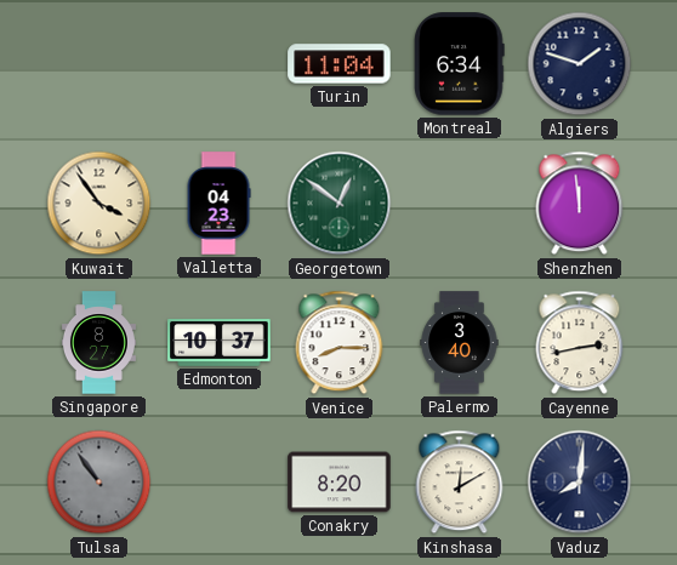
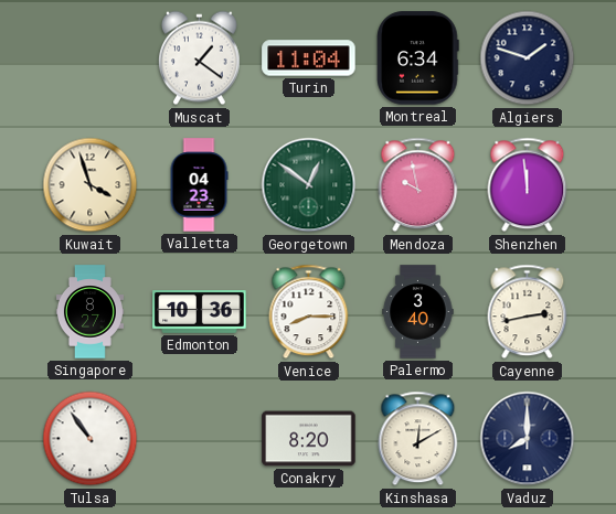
Muscat: none -> 1:21 (199, 58)
Kuwait: 3:54 -> 3:57 (91, 185)
Mendoza: none -> 9:58 (418, 185)
Edmonton: 10:37 -> 10:36 (200, 312)
Tulsa dial: grey -> white (91, 439)
Vaduz: 8:01 -> 8:00 (528, 439)
